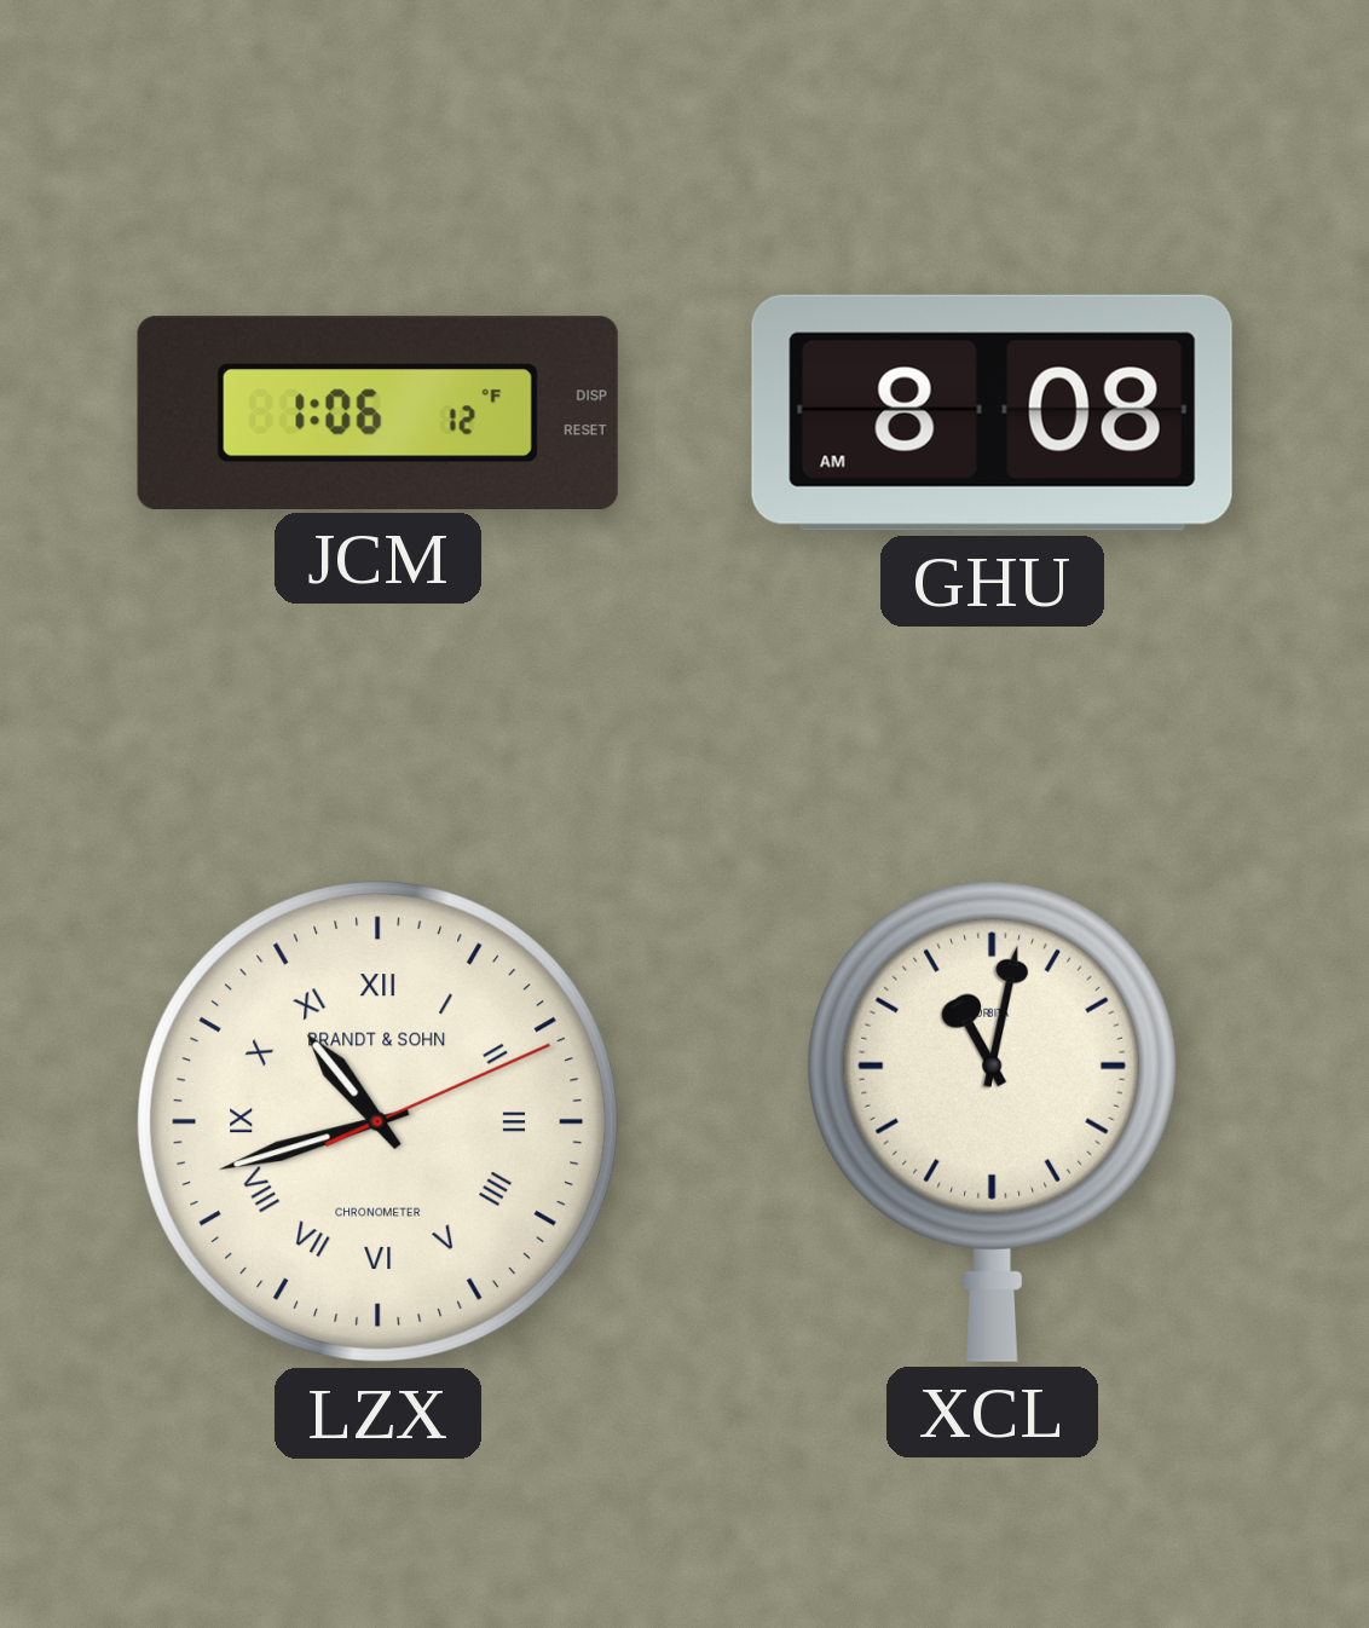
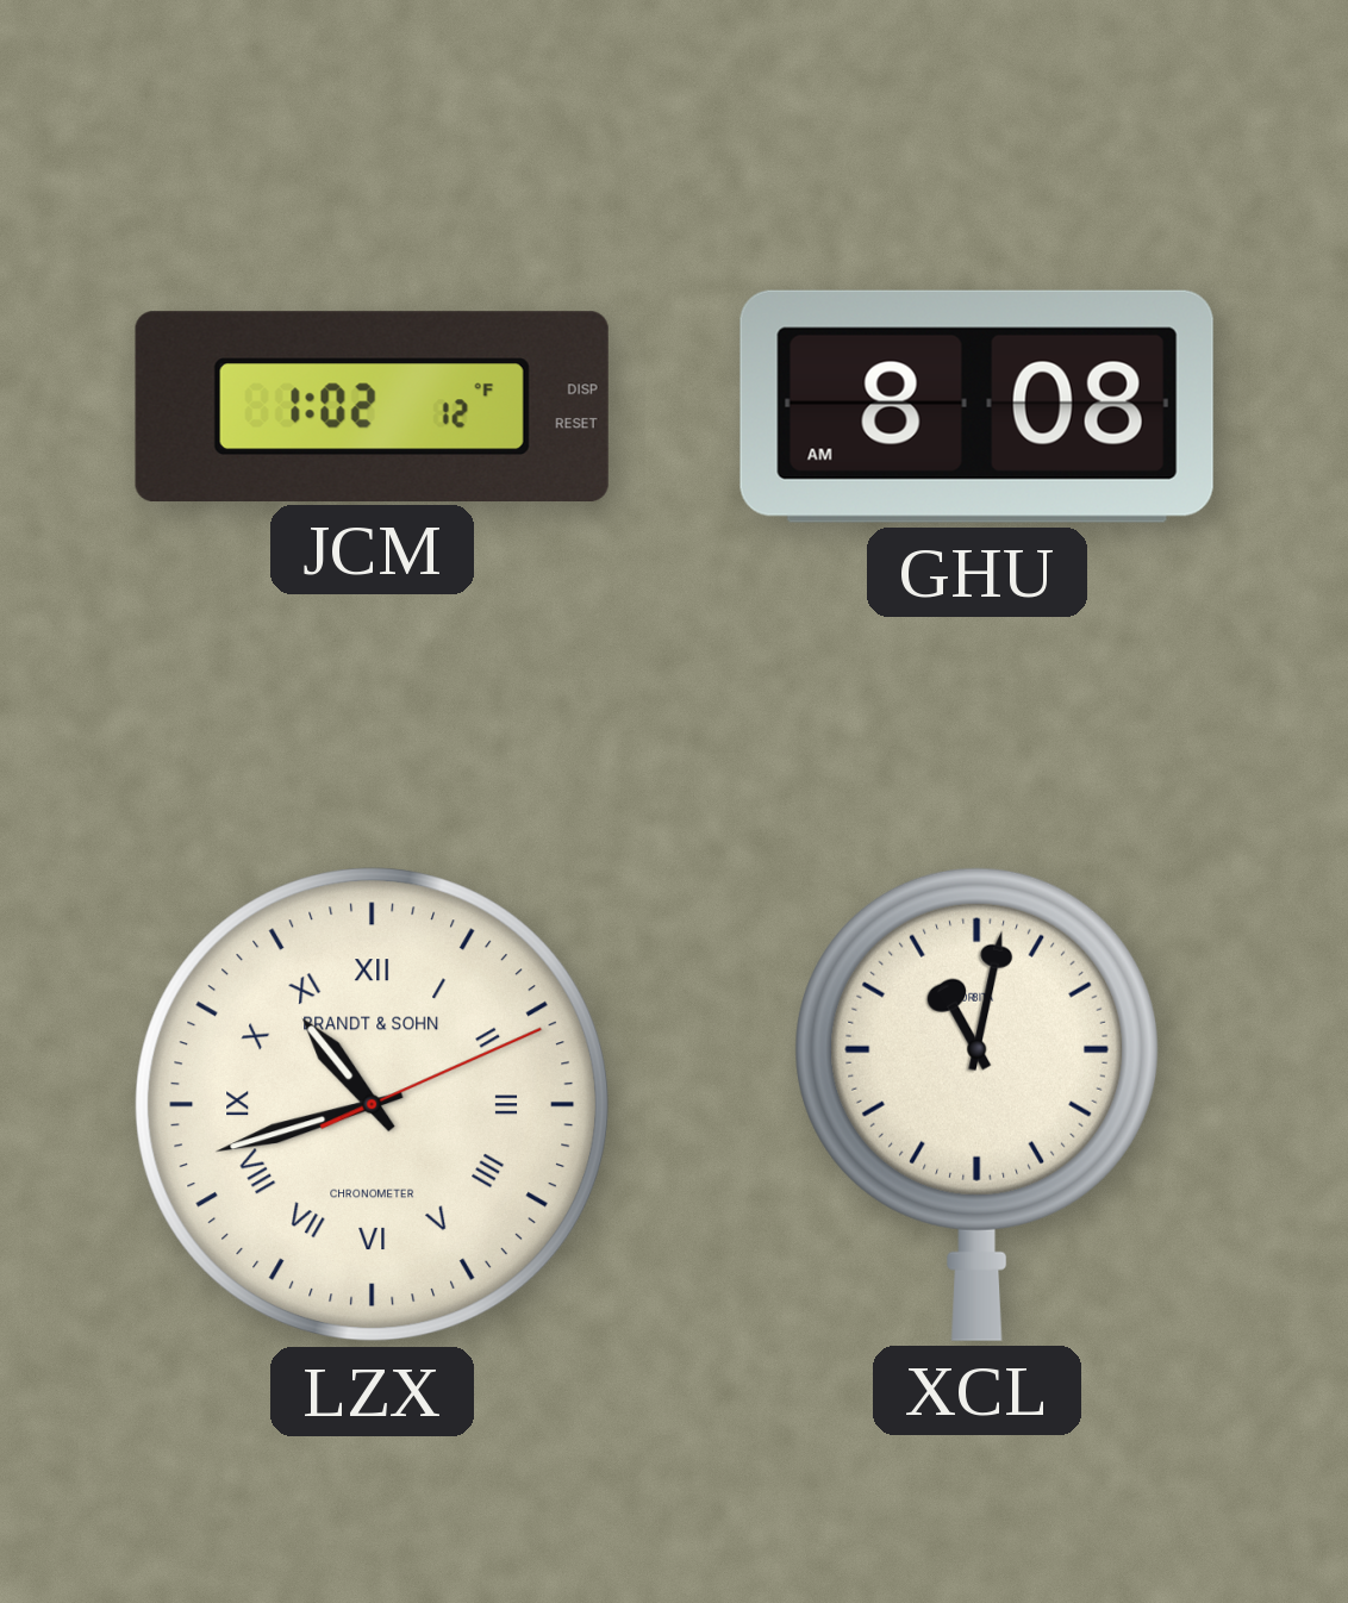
JCM: 1:06 -> 1:02 (372, 406)
